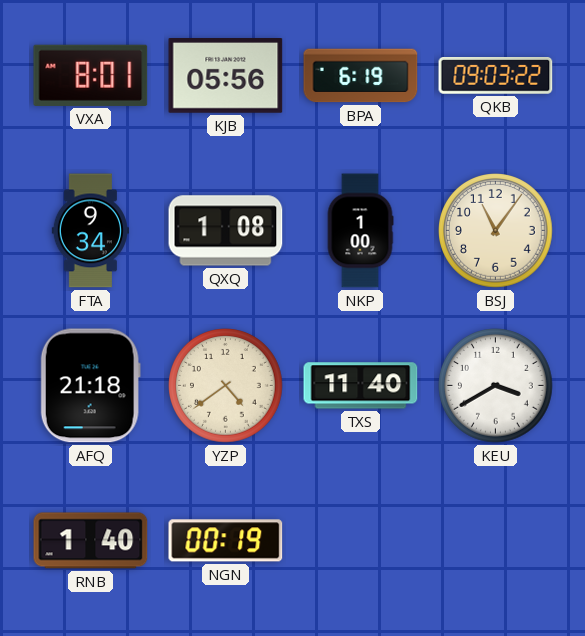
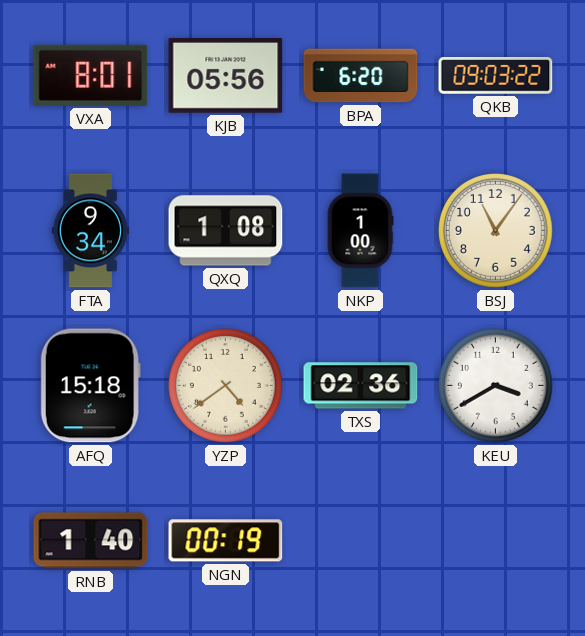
BPA: 6:19 -> 6:20 (361, 76)
AFQ: 21:18 -> 15:18 (90, 386)
TXS: 11:40 -> 02:36 (361, 386)
